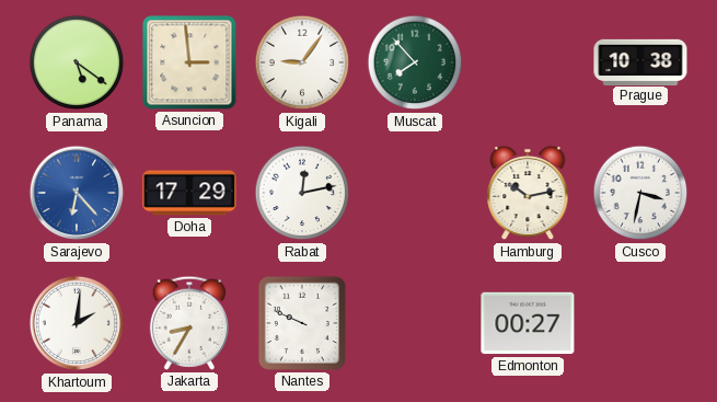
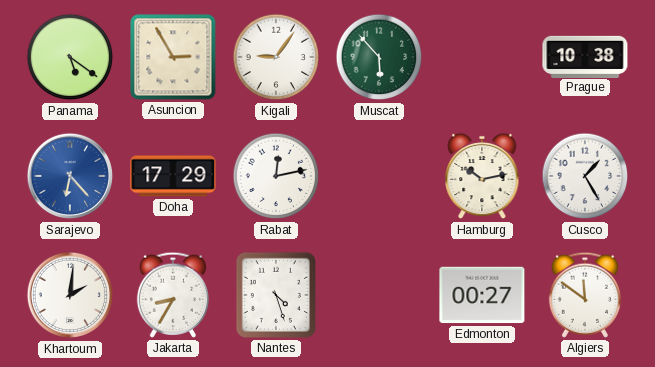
Asuncion: 2:59 -> 2:55 (173, 57)
Muscat: 7:53 -> 5:53 (379, 57)
Cusco: 3:32 -> 1:25 (585, 176)
Nantes: 9:49 -> 4:27 (276, 295)
Algiers: none -> 11:51 (584, 295)
